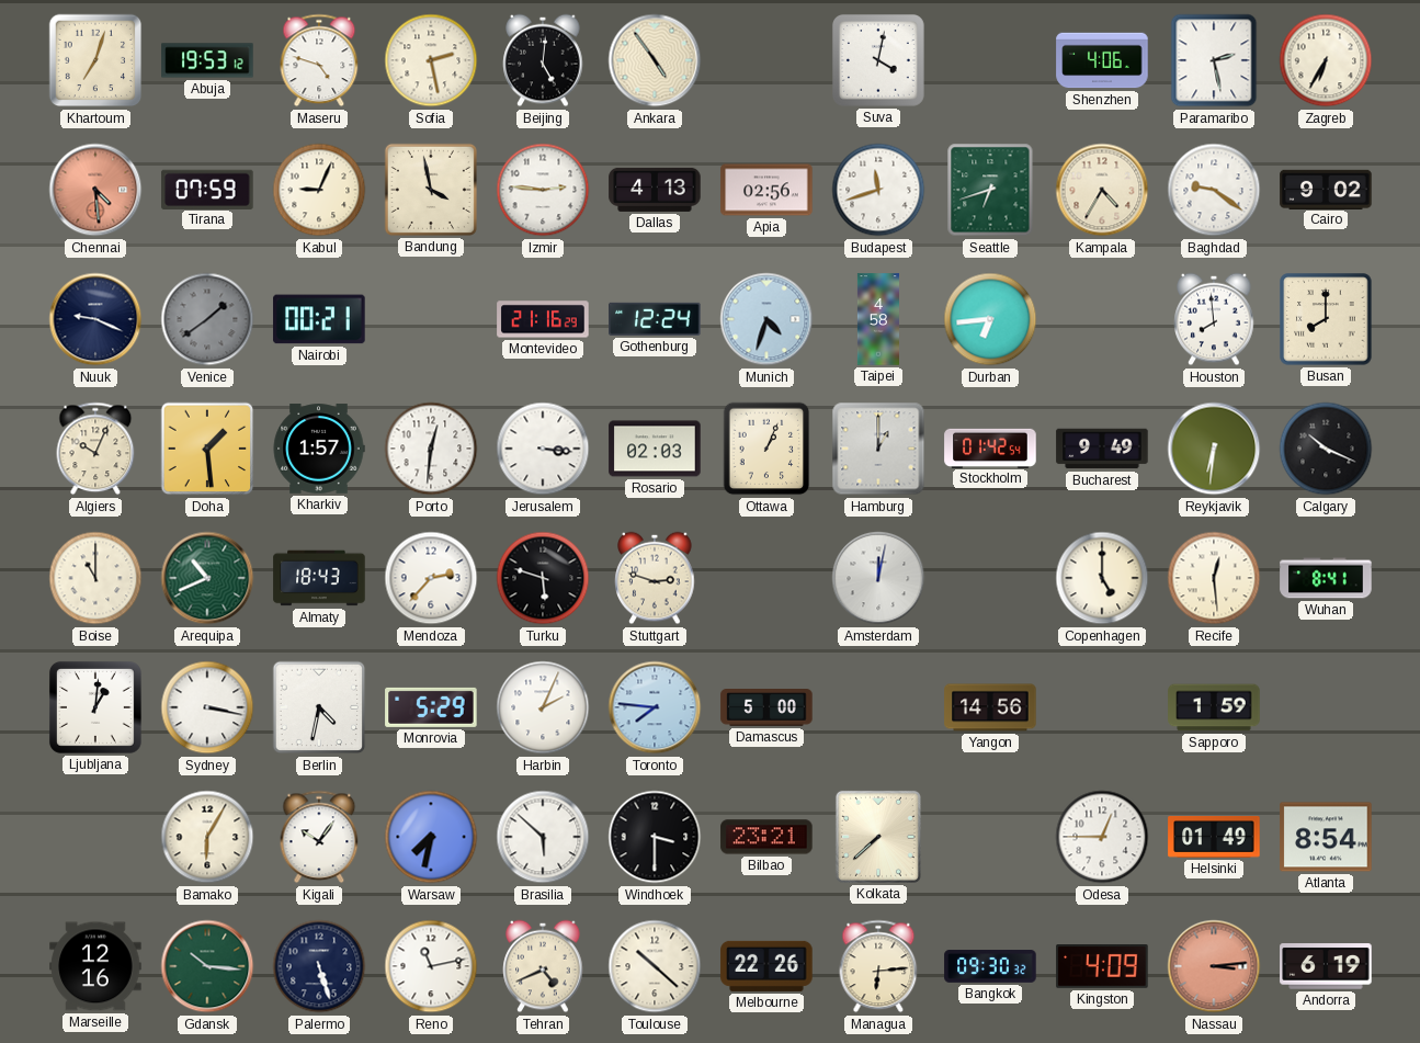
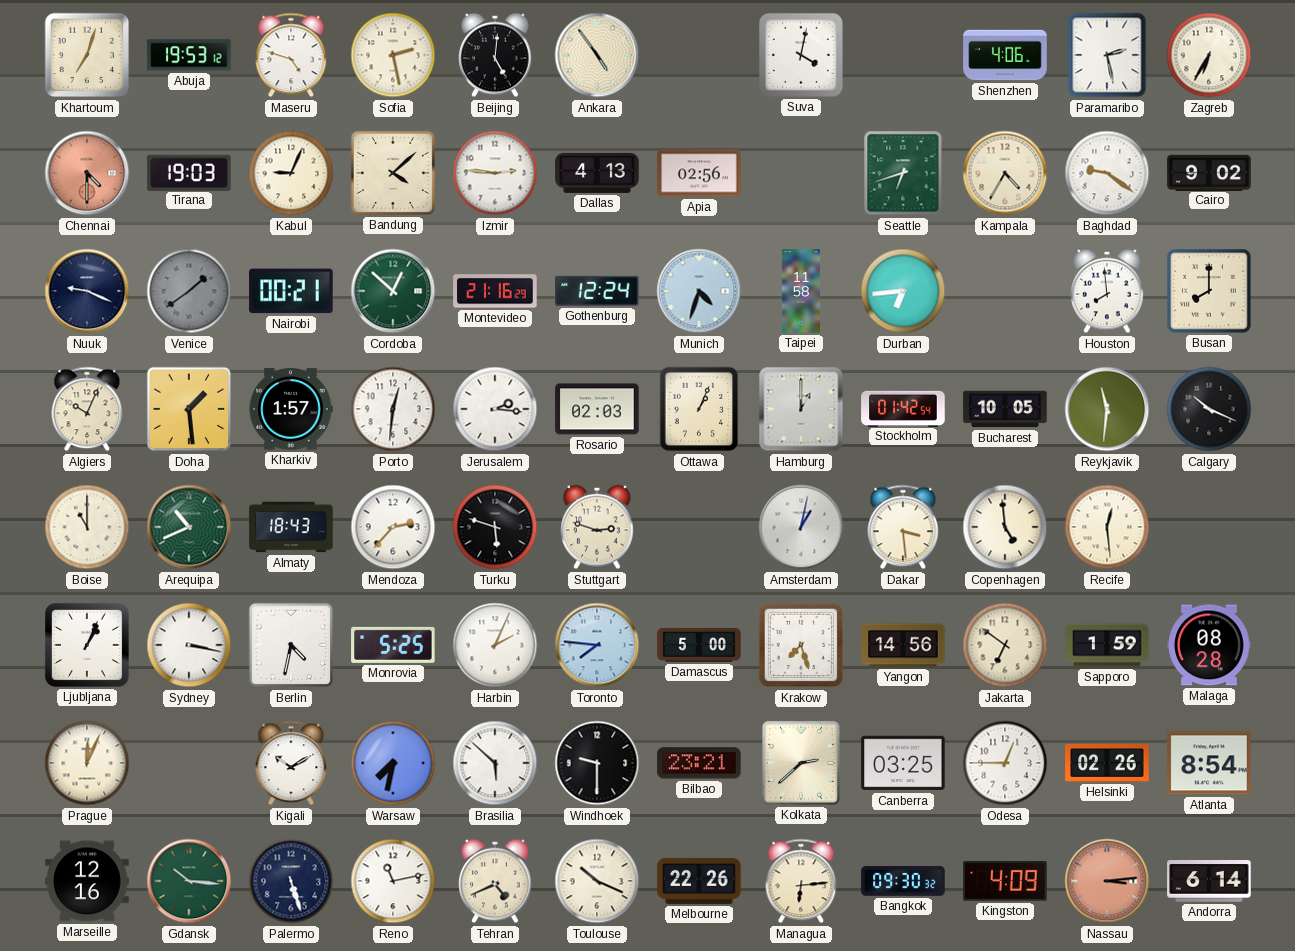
Chennai: 4:29 -> 4:30 (87, 173)
Tirana: 07:59 -> 19:03 (189, 172)
Bandung: 3:58 -> 4:08 (393, 173)
Budapest: 11:42 -> none (878, 190)
Cordoba: none -> 12:52 (393, 291)
Taipei: 4:58 -> 11:58 (801, 291)
Jerusalem: 3:16 -> 2:16 (495, 409)
Bucharest: 9:49 -> 10:05 (1005, 409)
Reykjavik: 6:31 -> 11:31 (1107, 409)
Amsterdam: 12:02 -> 1:02 (801, 527)
Dakar: none -> 3:29 (903, 527)
Copenhagen: 5:00 -> 4:59 (1005, 527)
Wuhan: 8:41 -> none (1326, 578)
Ljubljana: 1:01 -> 1:04 (87, 645)
Monrovia: 5:29 -> 5:25 (393, 645)
Krakow: none -> 7:27 (801, 645)
Jakarta: none -> 6:51 (1005, 645)
Malaga: none -> 08:28 (1209, 645)
Prague: none -> 12:04 (87, 763)
Bamako: 6:05 -> none (207, 837)
Kigali: 10:06 -> 10:10 (291, 763)
Windhoek: 3:30 -> 9:30 (597, 763)
Kolkata: 7:38 -> 2:38 (801, 763)
Canberra: none -> 03:25 (903, 763)
Helsinki: 01:49 -> 02:26 (1107, 764)
Toulouse: 10:22 -> 10:19 (597, 881)
Andorra: 6:19 -> 6:14 (1209, 881)
